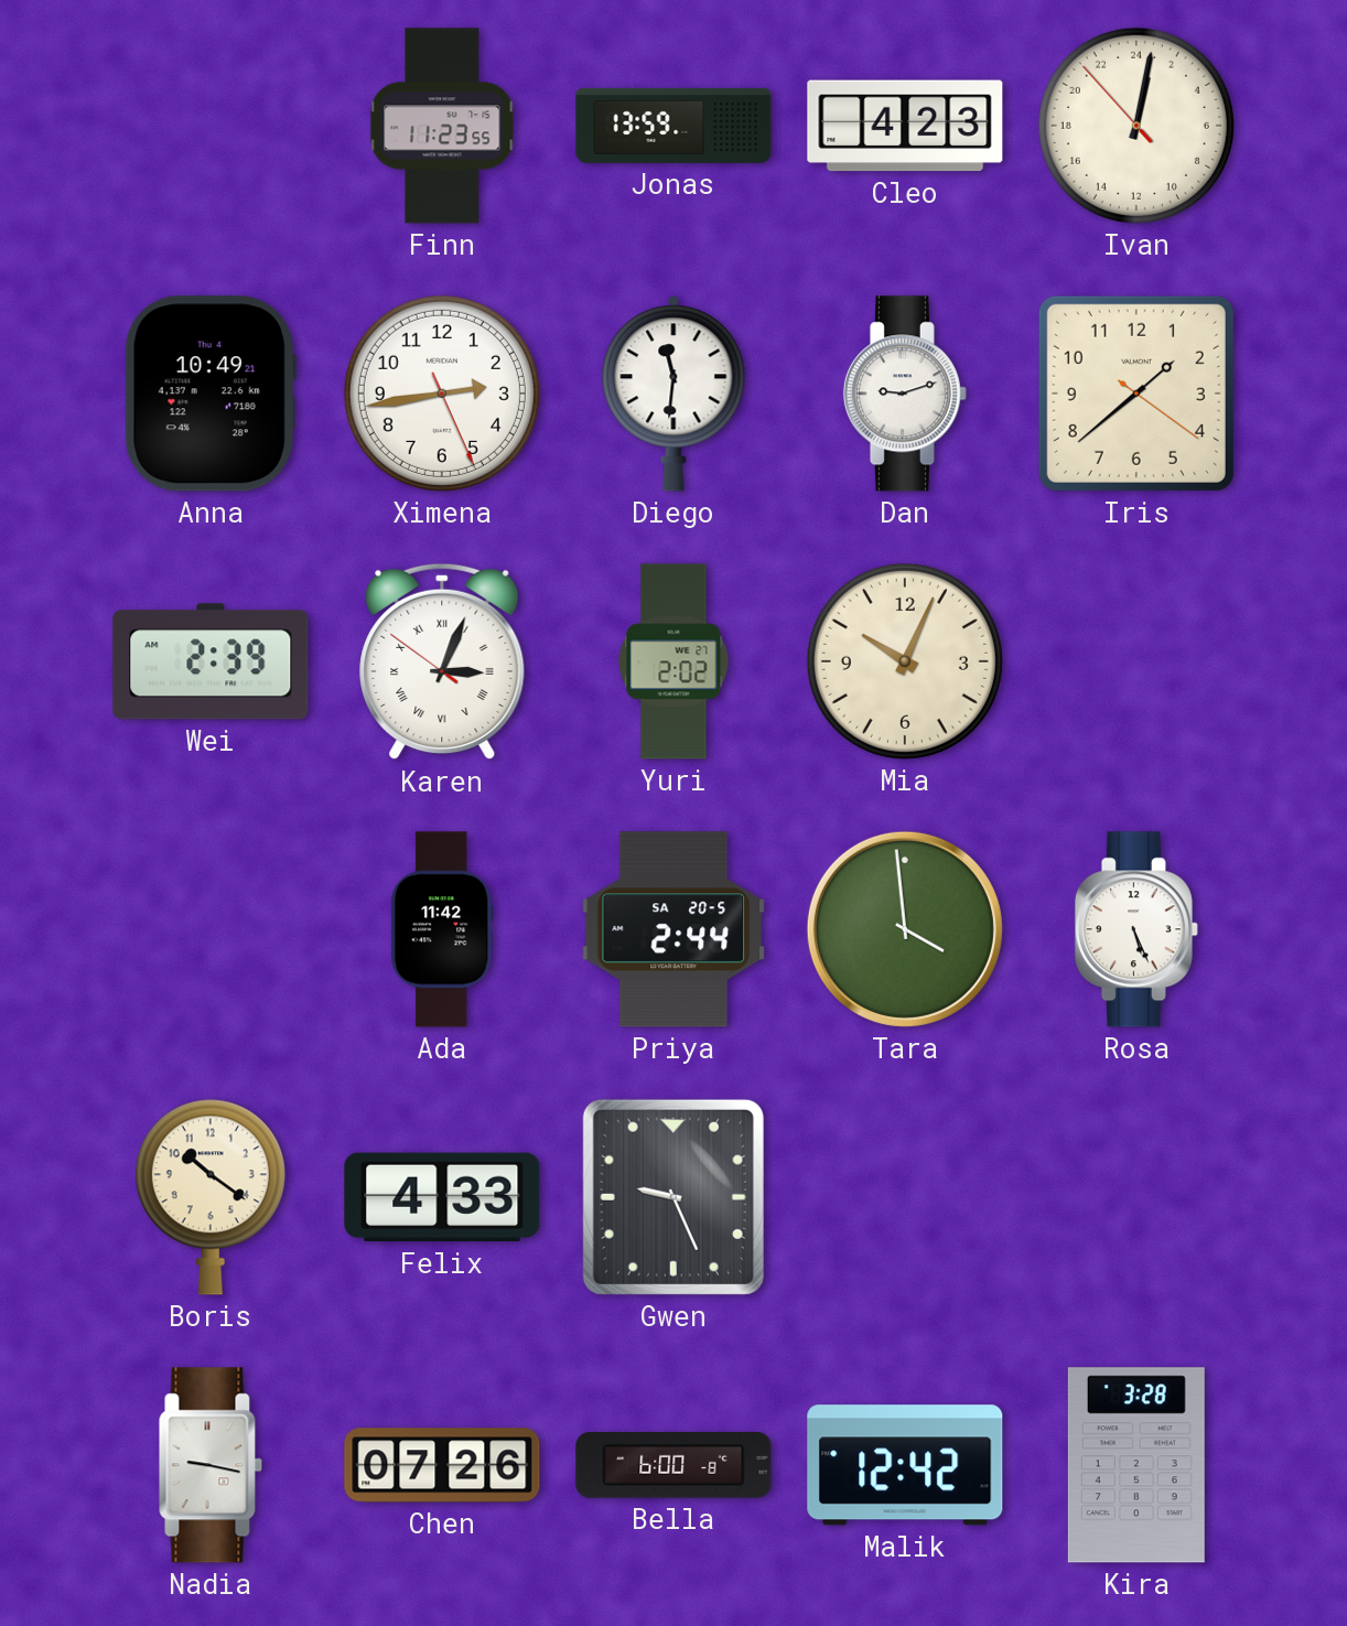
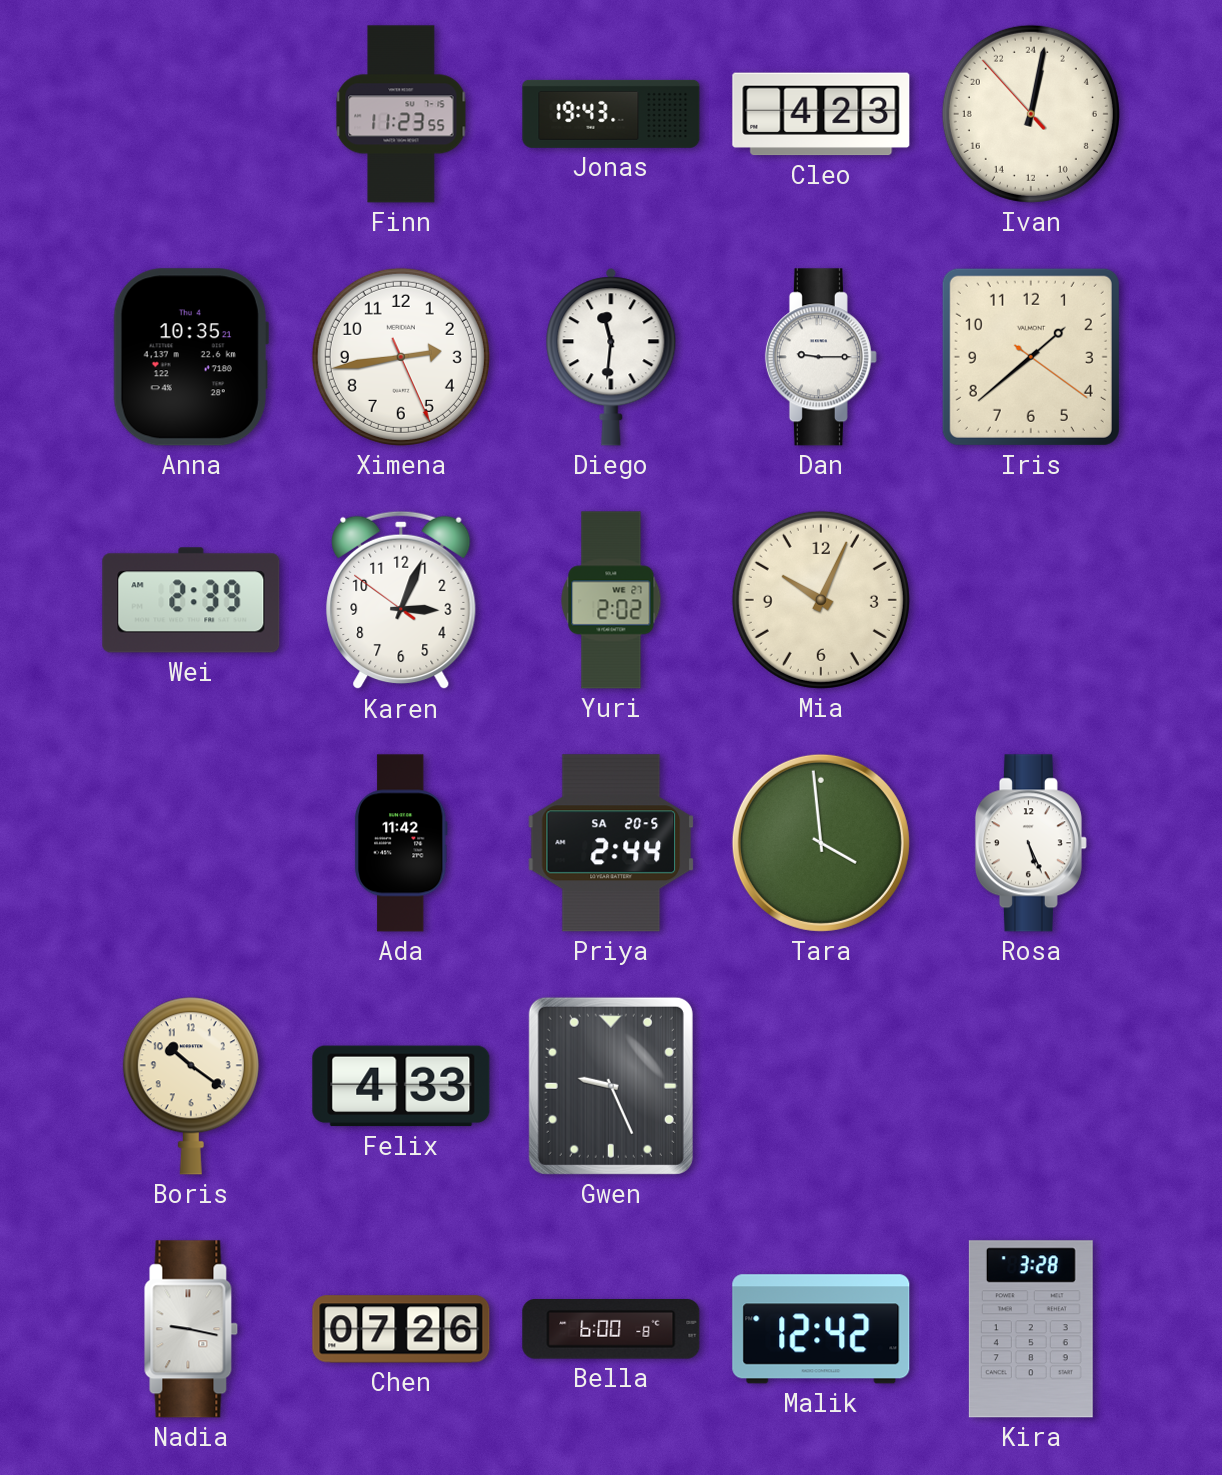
Jonas: 13:59 -> 19:43 (611, 114)
Anna: 10:49 -> 10:35 (191, 357)
Dan: 9:12 -> 9:15 (821, 357)
Karen numerals: Roman -> Arabic (401, 600)
